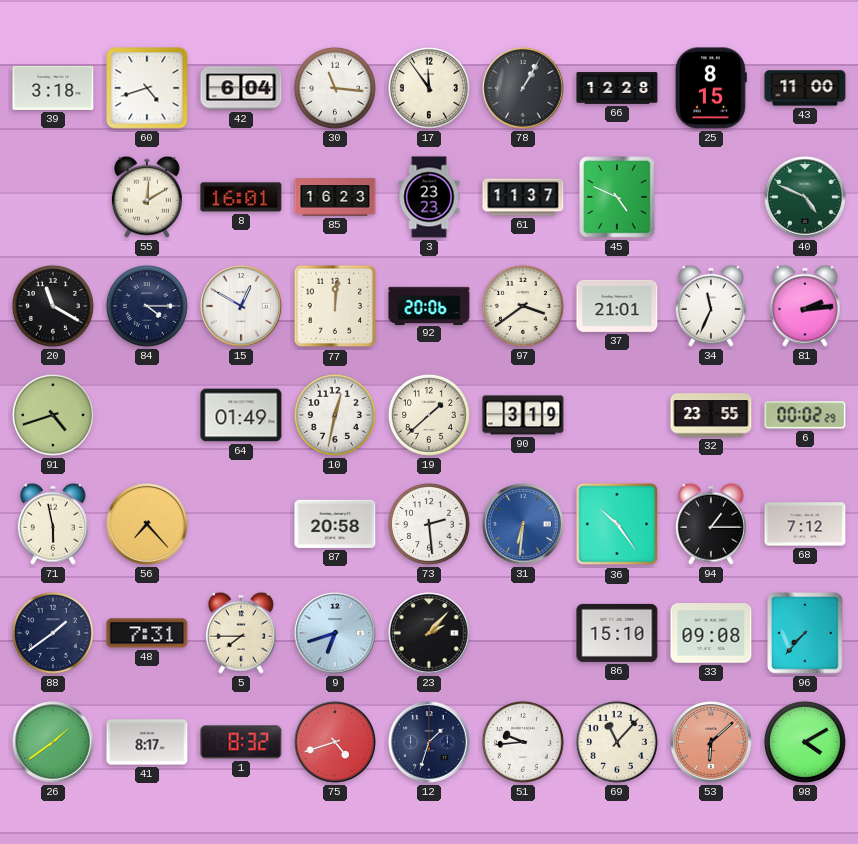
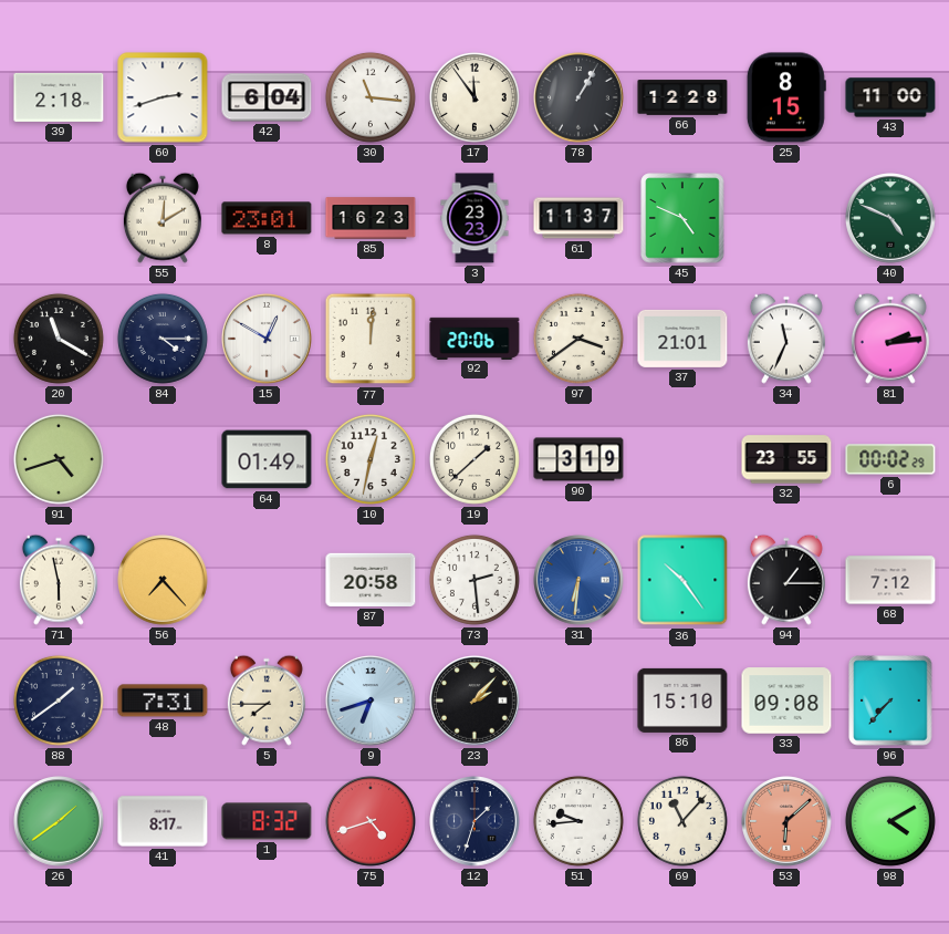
39: 3:18 -> 2:18 (59, 97)
60: 4:42 -> 2:42 (163, 97)
8: 16:01 -> 23:01 (267, 218)
